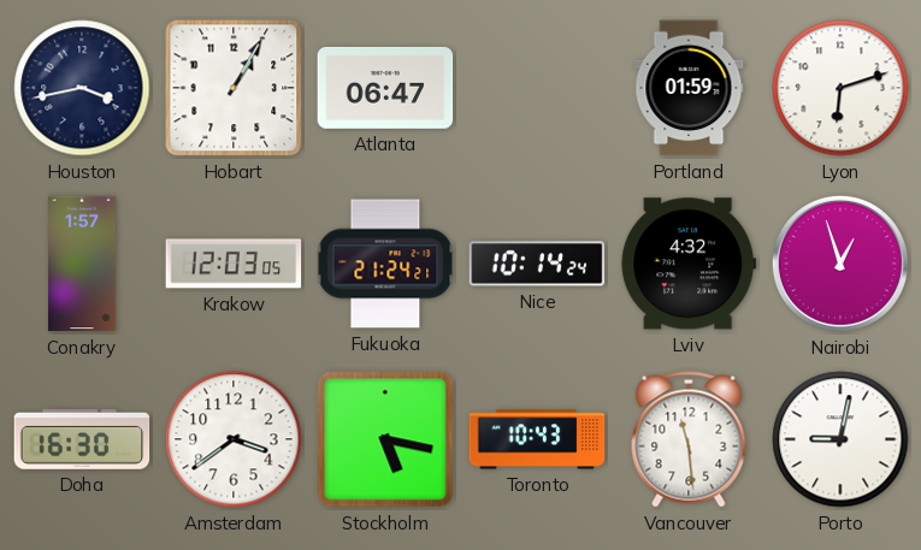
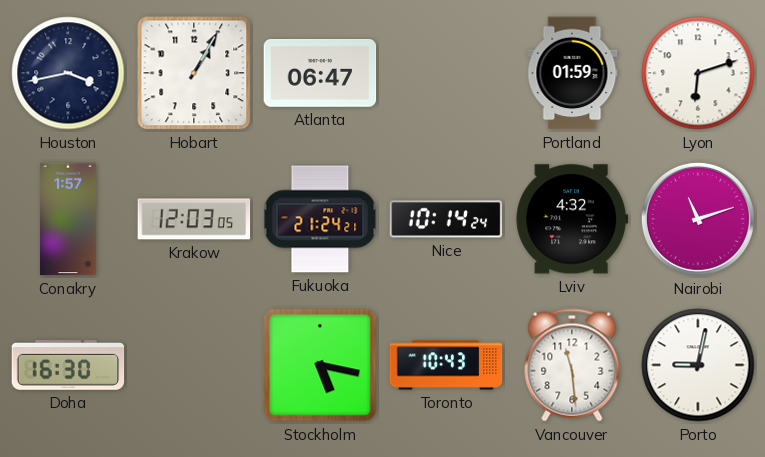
Nairobi: 12:57 -> 11:12 (698, 219)
Amsterdam: 3:39 -> none (234, 439)
